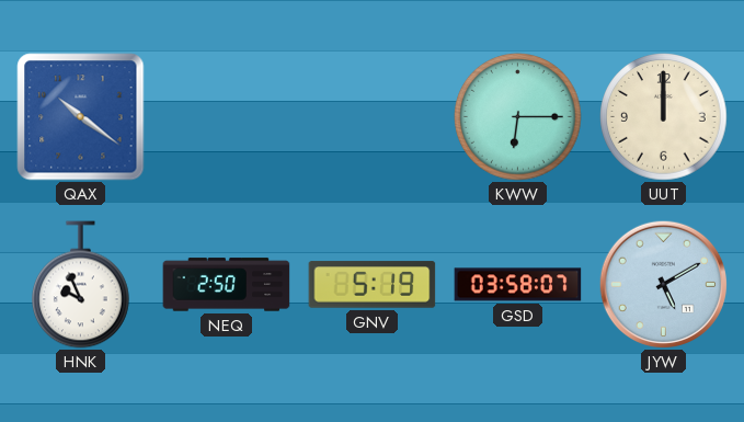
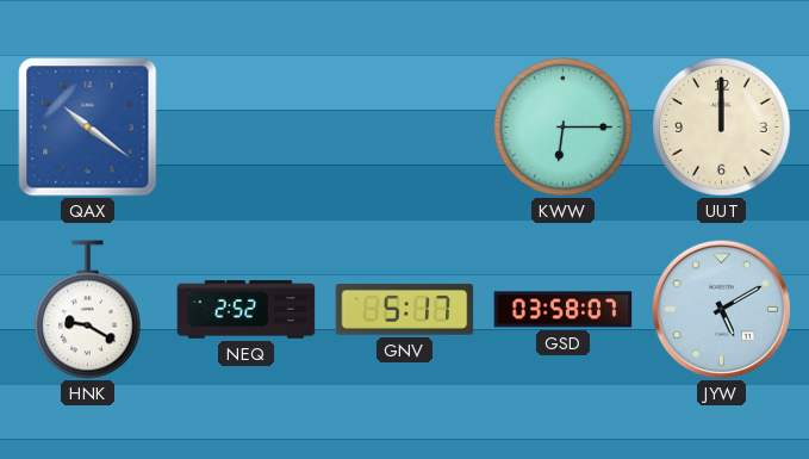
HNK: 9:56 -> 9:20 (88, 310)
NEQ: 2:50 -> 2:52 (247, 310)
GNV: 5:19 -> 5:17 (405, 310)
